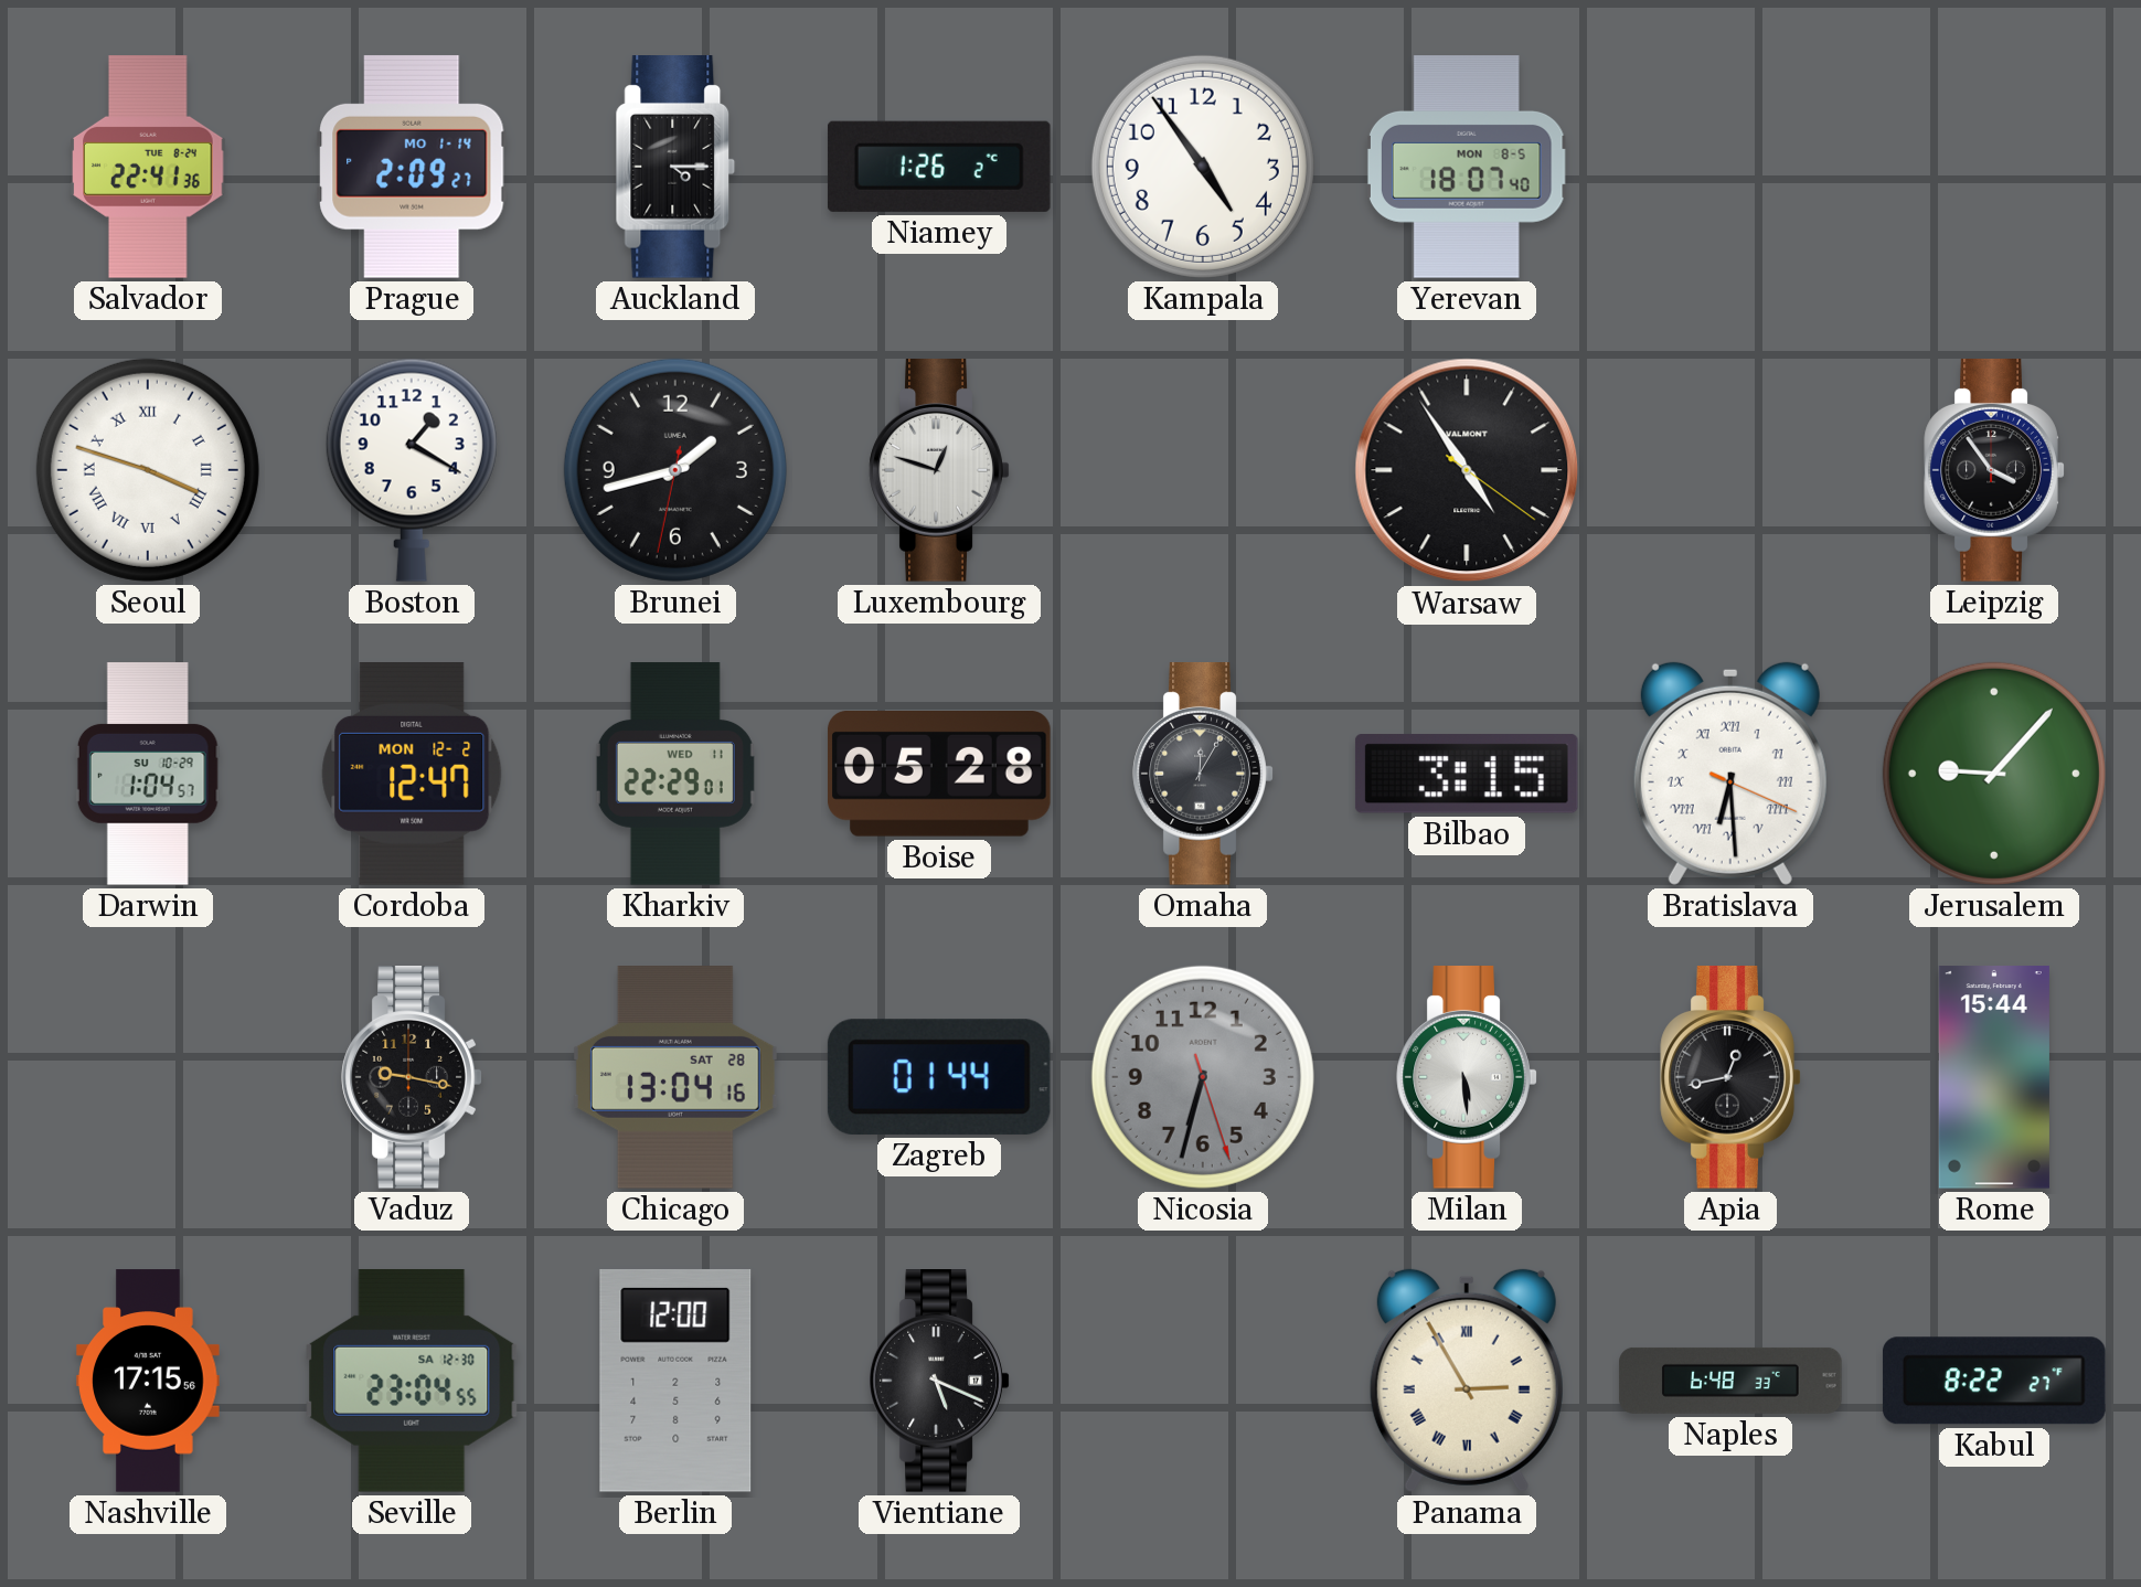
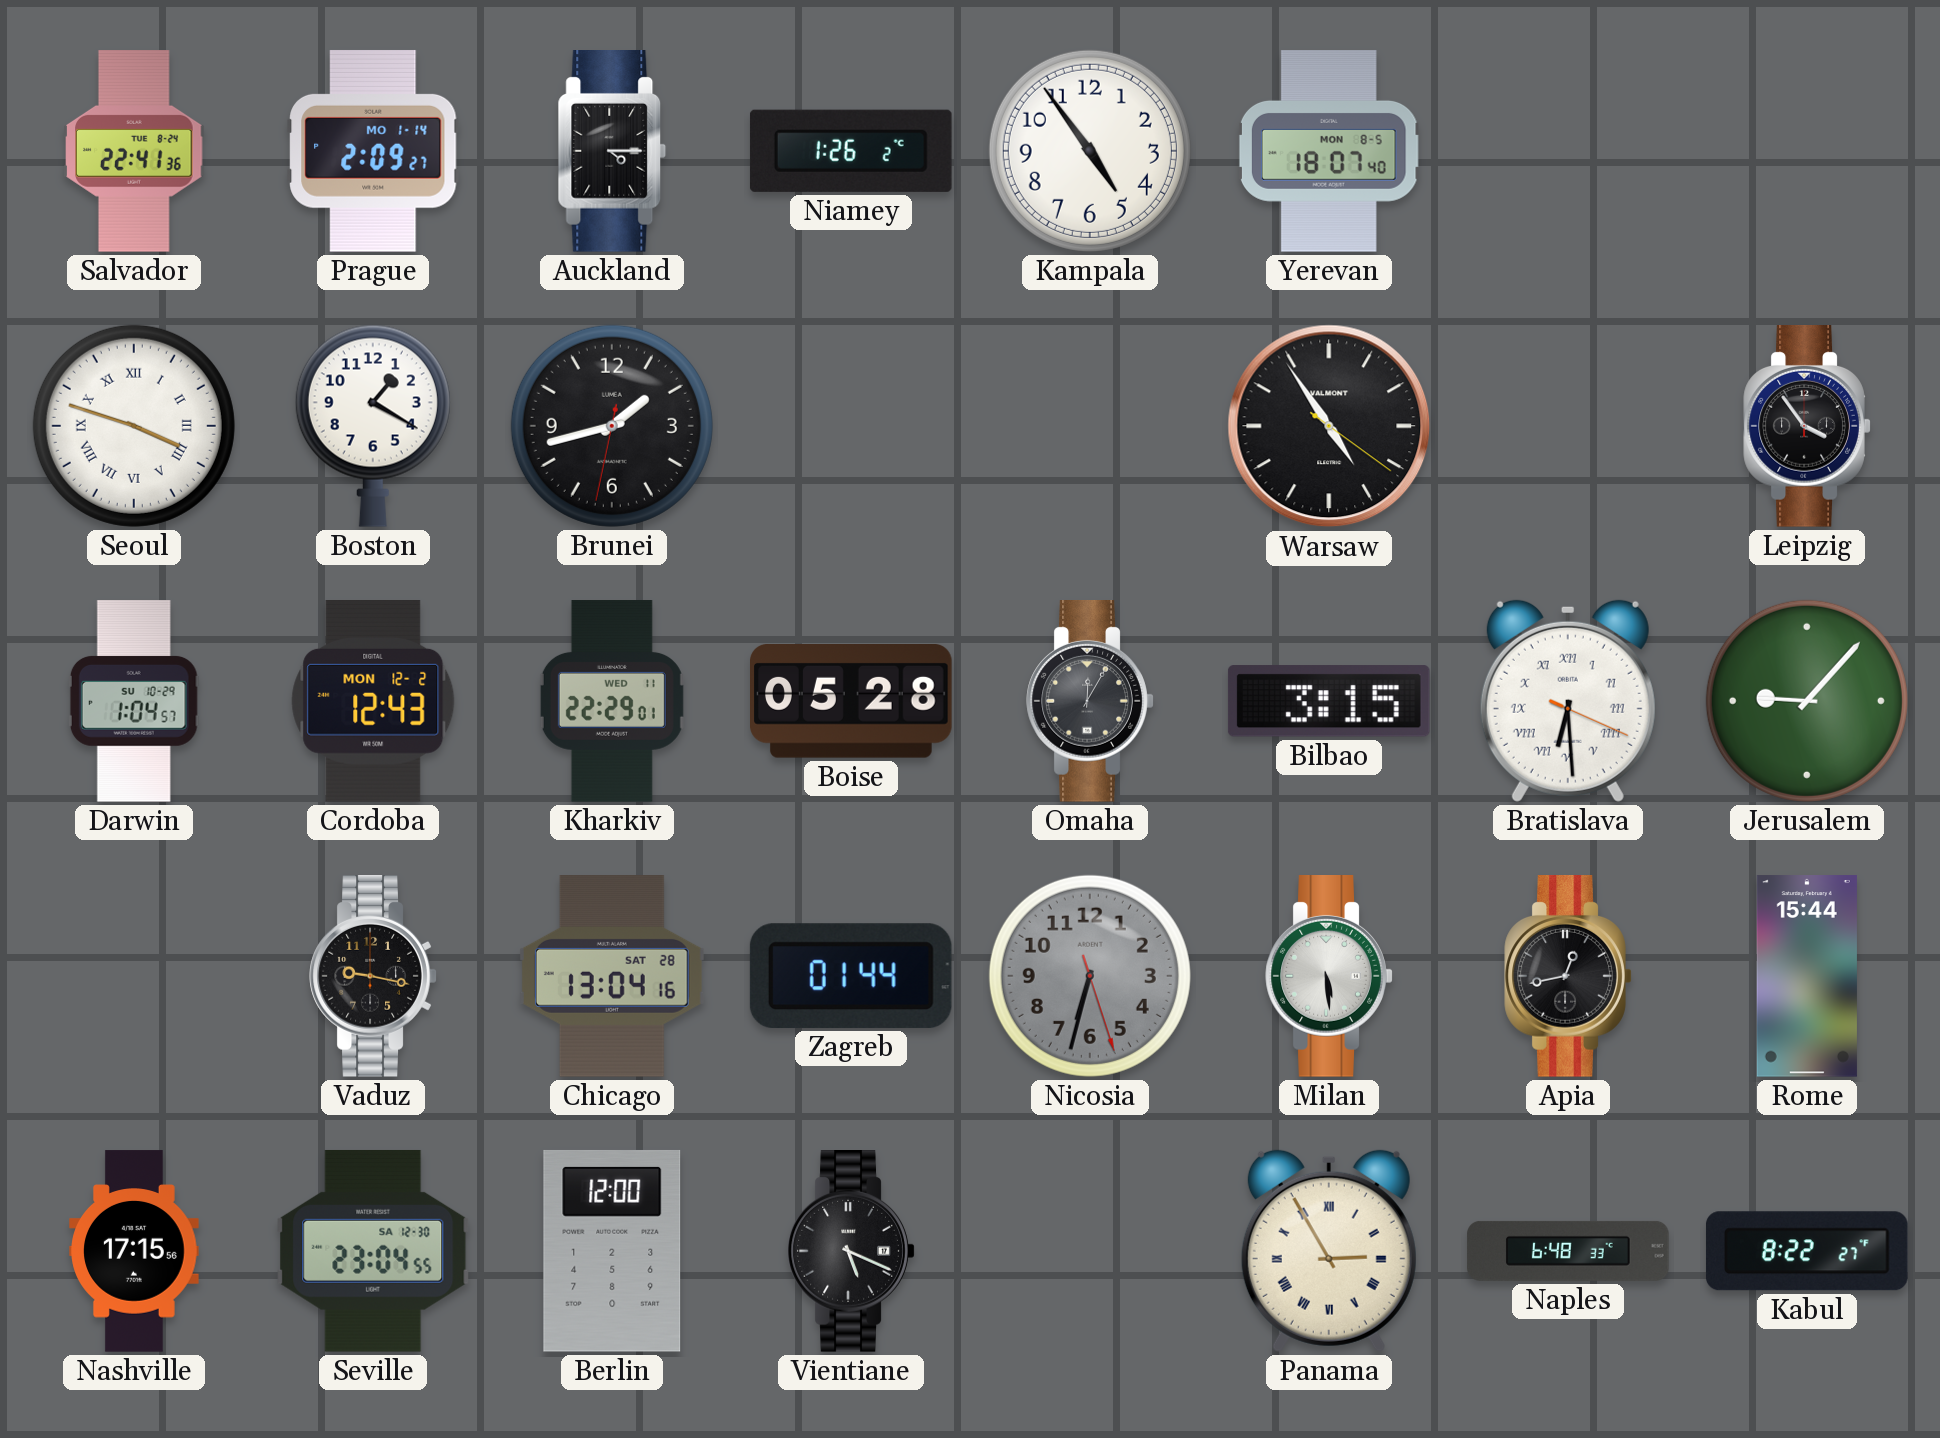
Luxembourg: 12:48 -> none (939, 470)
Cordoba: 12:47 -> 12:43 (373, 702)
